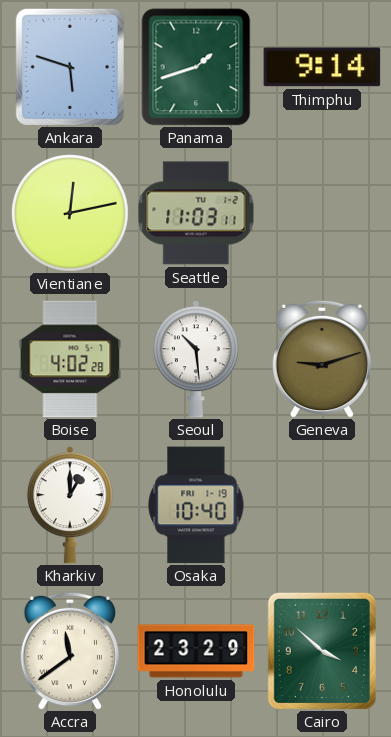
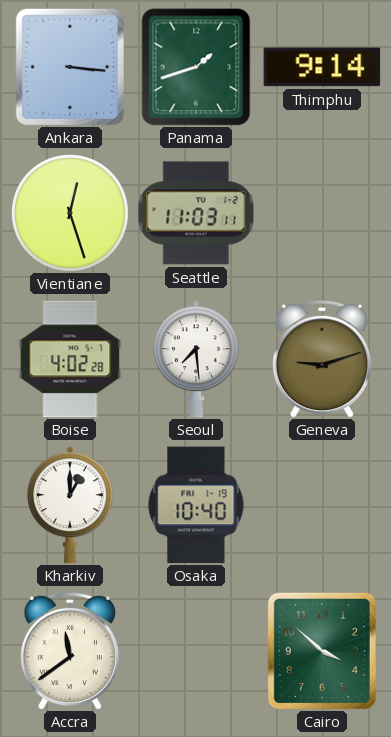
Ankara: 5:48 -> 3:16 (70, 67)
Vientiane: 12:13 -> 12:27 (71, 214)
Seoul: 10:29 -> 7:29 (196, 359)
Honolulu: 23:29 -> none (196, 651)
